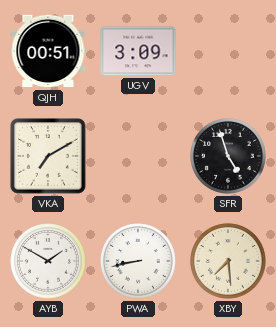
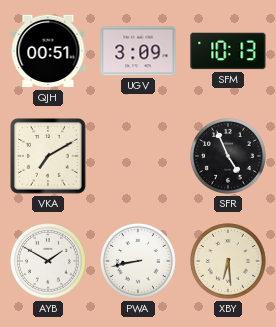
SFM: none -> 10:13 (228, 51)
SFR: 4:57 -> 4:56 (229, 157)
XBY: 7:29 -> 6:29 (229, 262)
